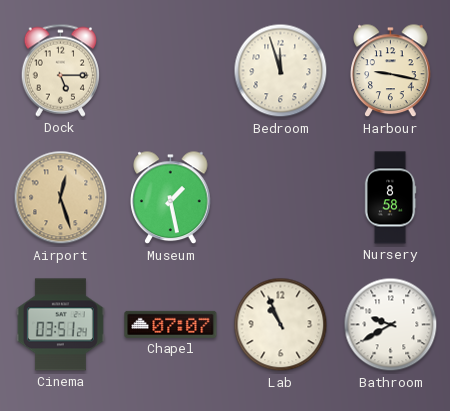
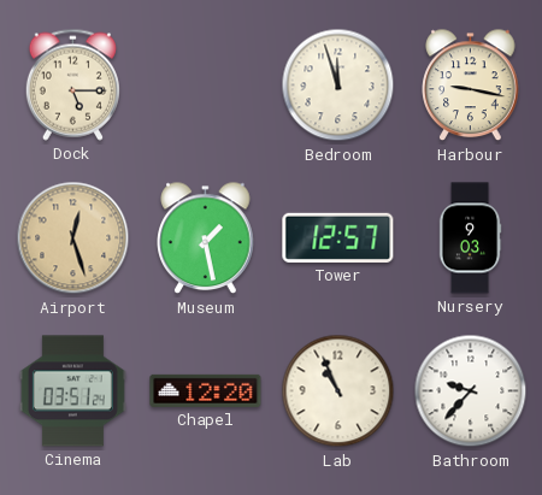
Tower: none -> 12:57 (338, 237)
Nursery: 8:58 -> 9:03 (470, 238)
Chapel: 07:07 -> 12:20 (206, 390)
Bathroom: 9:40 -> 9:37 (471, 391)
